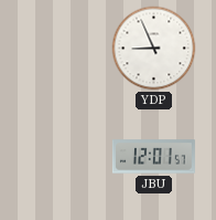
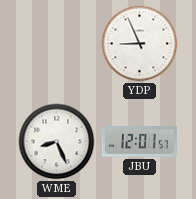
WME: none -> 8:26 (57, 142)
